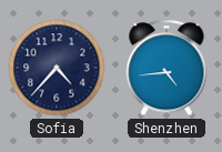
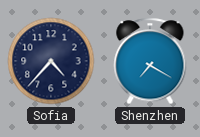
Shenzhen: 4:44 -> 7:20 (150, 61)
